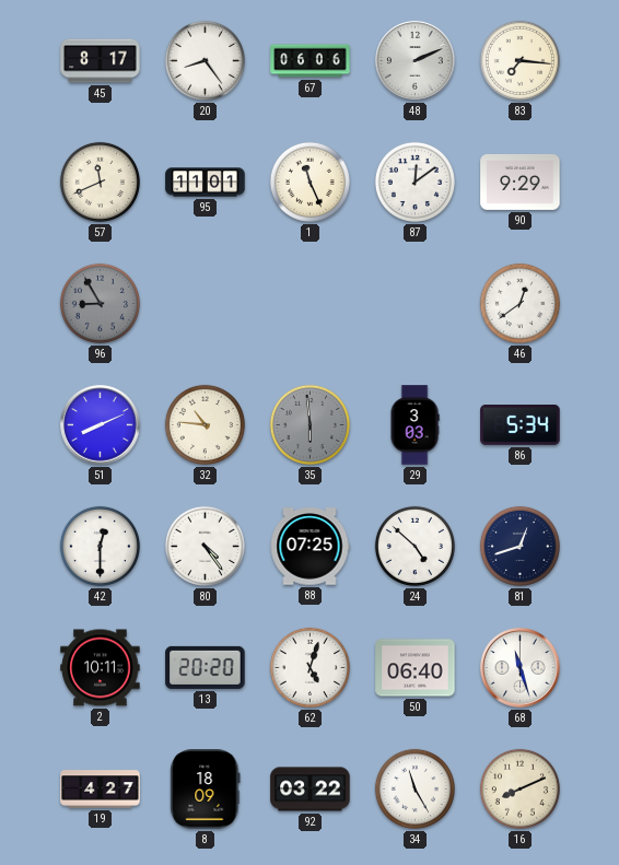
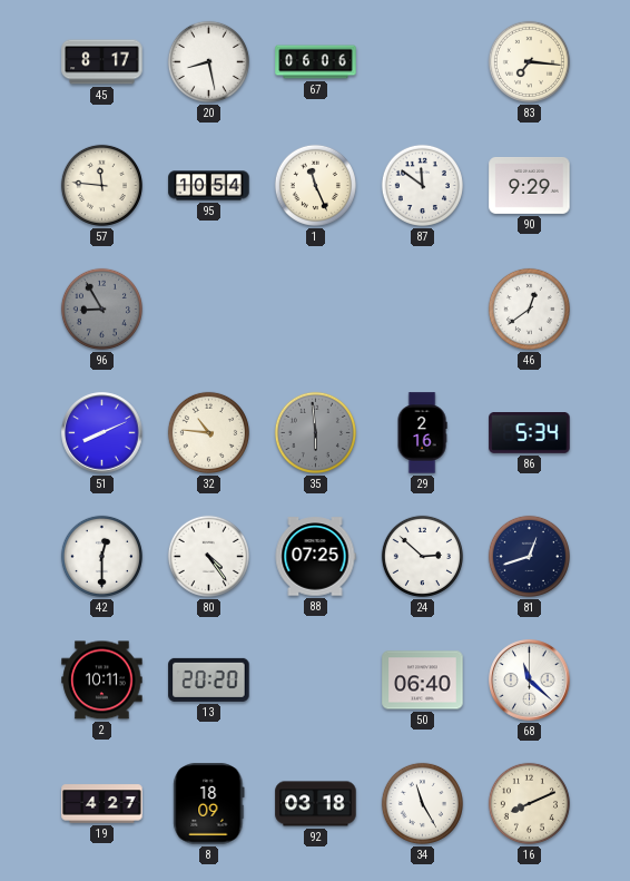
20: 8:24 -> 8:28 (208, 61)
48: 2:11 -> none (416, 61)
57: 11:41 -> 11:46 (101, 185)
95: 11:01 -> 10:54 (209, 186)
87: 12:09 -> 11:51 (422, 185)
29: 3:03 -> 2:16 (422, 433)
24: 4:52 -> 2:52 (422, 556)
62: 5:03 -> none (309, 667)
68: 11:27 -> 11:22 (530, 681)
92: 03:22 -> 03:18 (316, 804)
